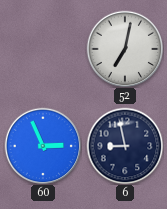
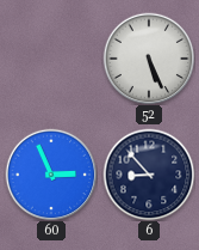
52: 7:02 -> 5:26 (149, 59)
6: 8:58 -> 8:53 (149, 175)
